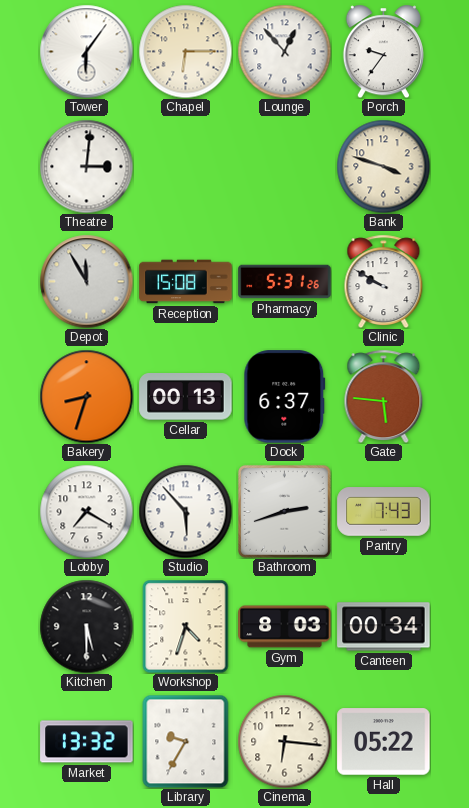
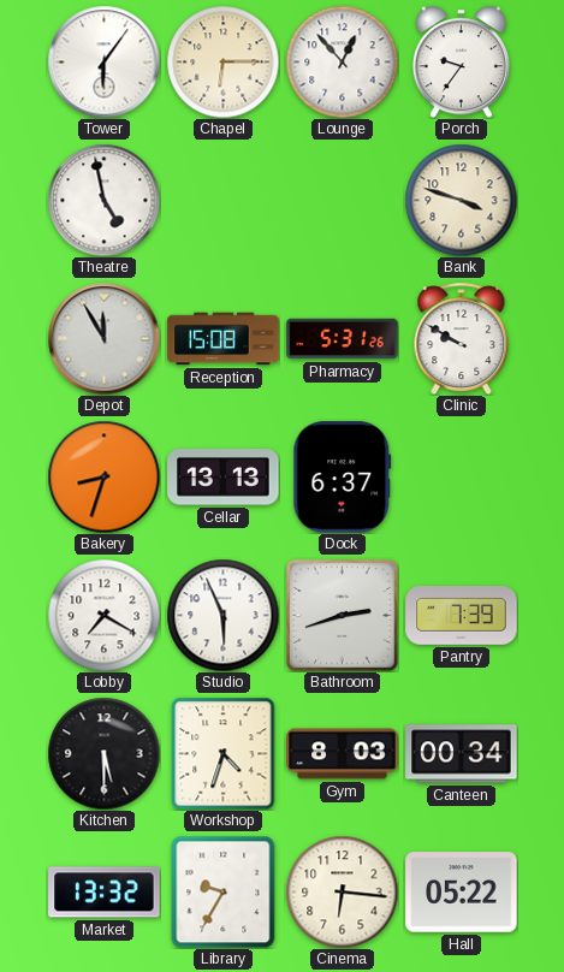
Theatre: 3:01 -> 4:58 (103, 200)
Cellar: 00:13 -> 13:13 (224, 478)
Gate: 5:46 -> none (384, 396)
Studio: 5:53 -> 5:56 (222, 615)
Pantry: 7:43 -> 7:39 (462, 616)
